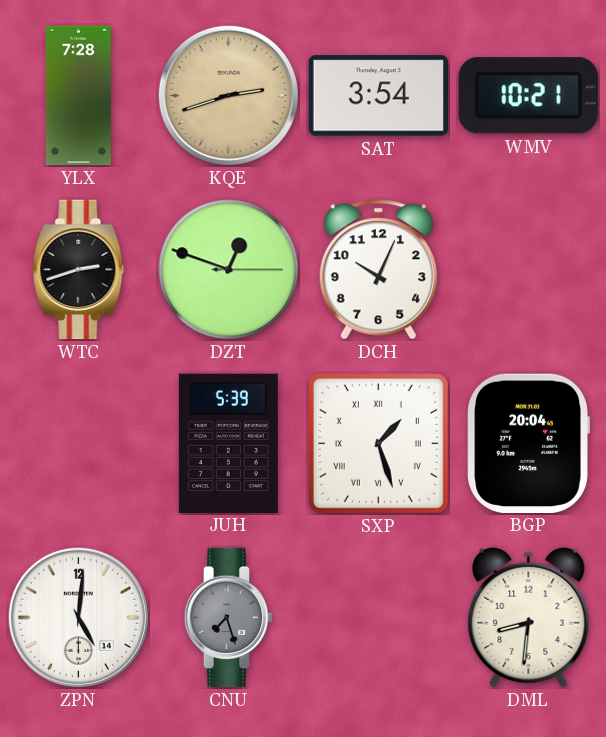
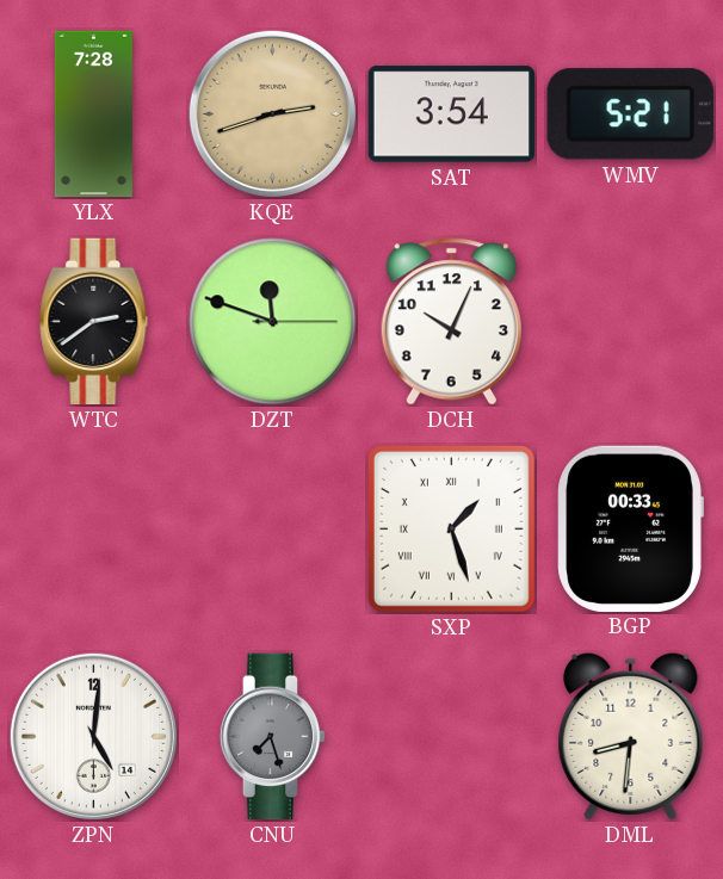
WMV: 10:21 -> 5:21 (630, 114)
WTC: 2:42 -> 2:39 (94, 322)
DZT: 12:48 -> 11:48 (273, 322)
JUH: 5:39 -> none (228, 443)
BGP: 20:04 -> 00:33 (630, 528)
